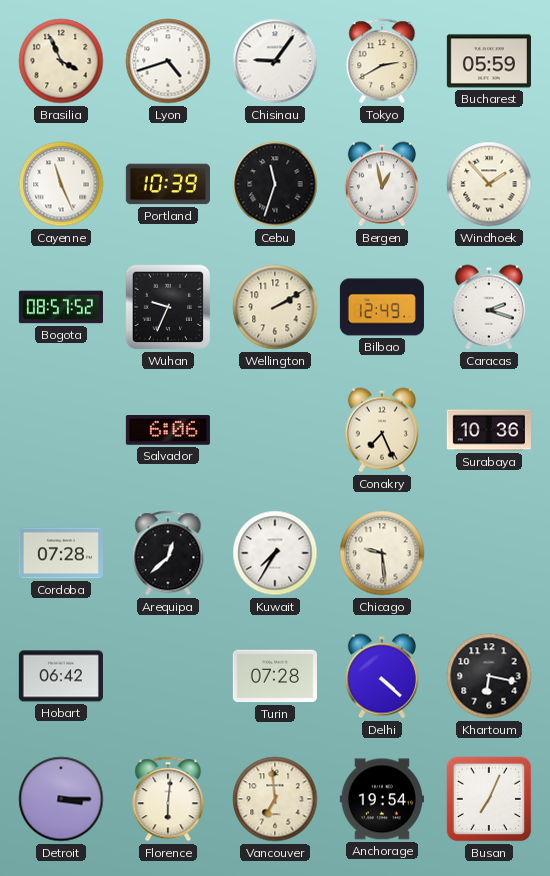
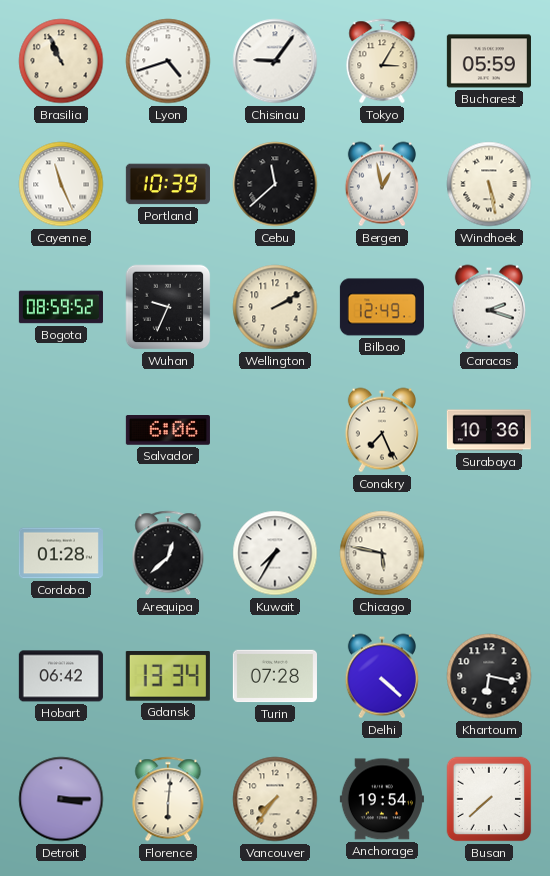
Brasilia: 3:56 -> 10:56 (61, 61)
Tokyo: 2:40 -> 3:05 (382, 61)
Cebu: 11:33 -> 11:38 (275, 184)
Windhoek: 1:53 -> 5:28 (489, 184)
Bogota: 08:57 -> 08:59 (61, 307)
Cordoba: 07:28 -> 01:28 (61, 553)
Chicago: 9:29 -> 5:47 (382, 553)
Gdansk: none -> 13:34 (168, 676)
Vancouver: 6:59 -> 7:36 (275, 799)
Busan: 7:04 -> 7:38 (489, 799)
